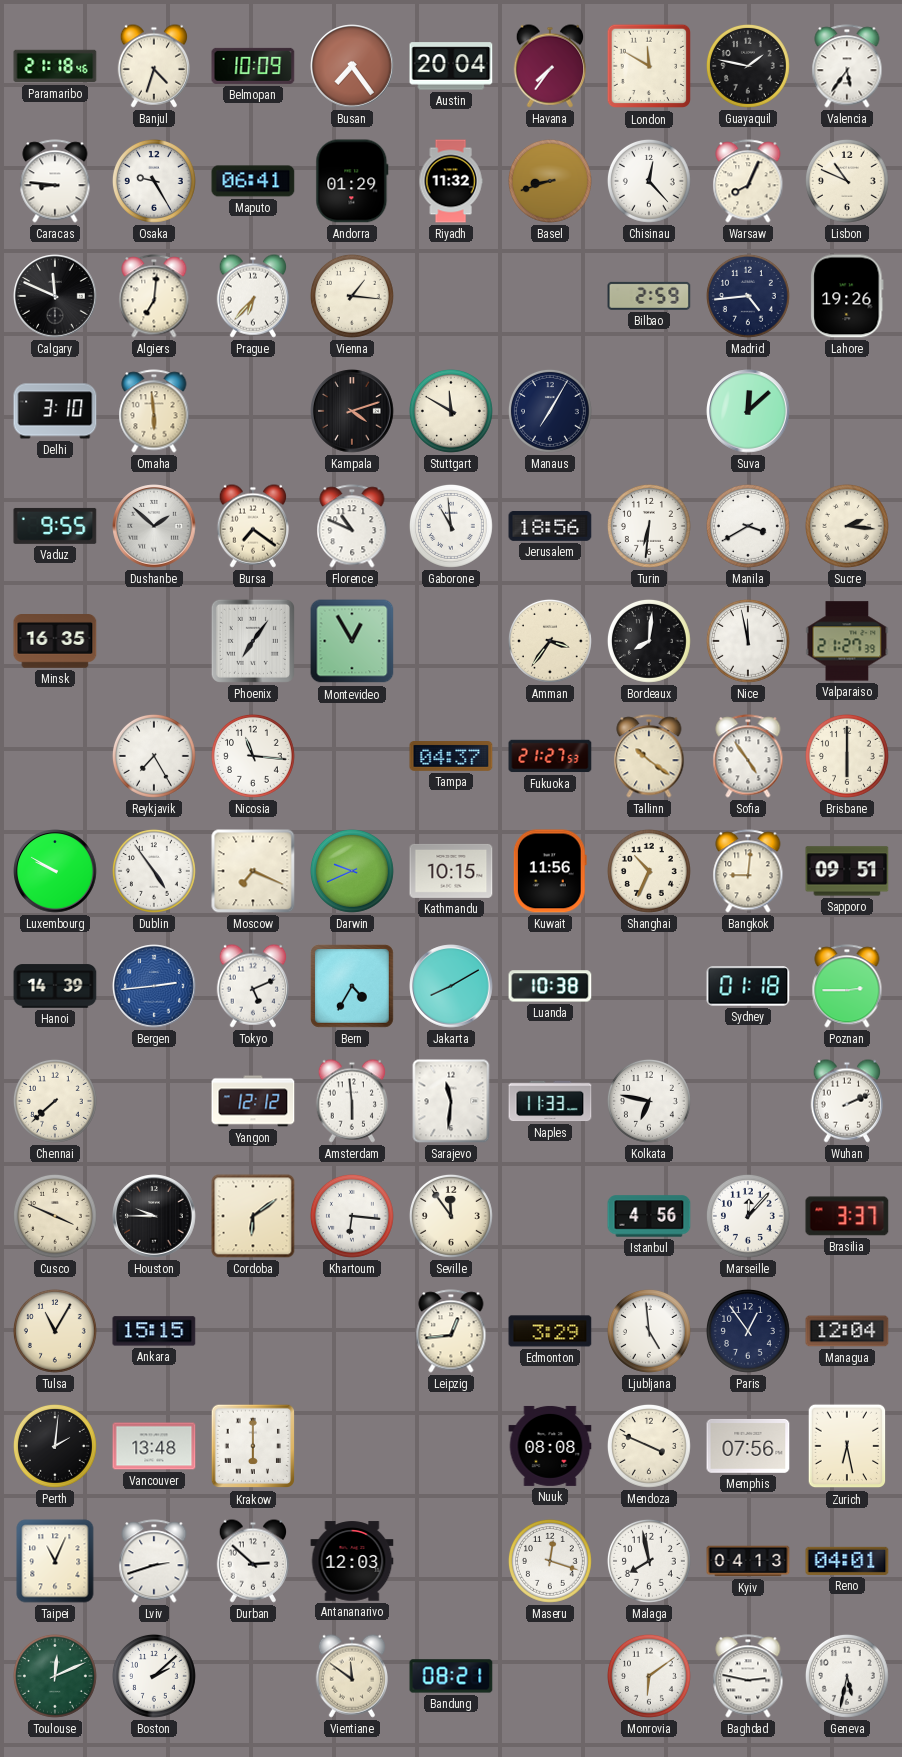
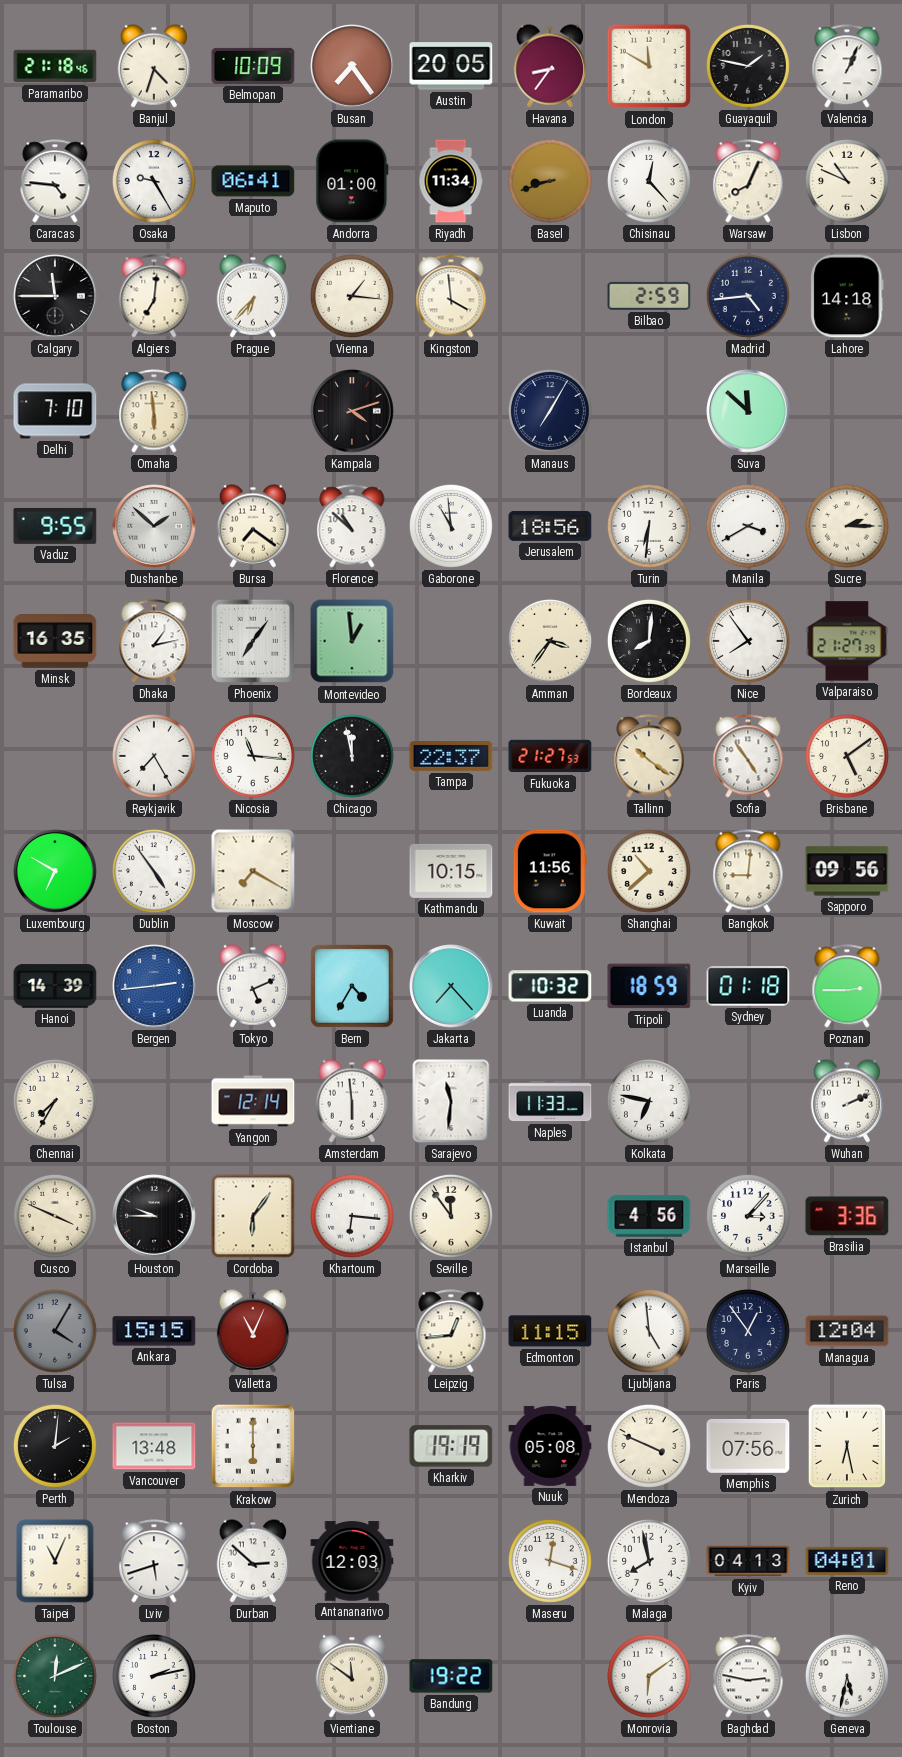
Austin: 20:04 -> 20:05 (451, 66)
Havana: 7:36 -> 8:36 (549, 66)
Valencia: 5:36 -> 1:04 (847, 66)
Caracas: 8:46 -> 4:46 (55, 181)
Andorra: 01:29 -> 01:00 (352, 181)
Riyadh: 11:32 -> 11:34 (451, 181)
Calgary: 11:49 -> 11:45 (55, 296)
Kingston: none -> 3:59 (451, 296)
Lahore: 19:26 -> 14:18 (847, 296)
Delhi: 3:10 -> 7:10 (55, 411)
Stuttgart: 11:50 -> none (451, 411)
Suva: 12:08 -> 11:52 (748, 411)
Florence: 10:49 -> 10:52 (352, 526)
Sucre: 2:16 -> 2:15 (847, 526)
Dhaka: none -> 1:13 (154, 641)
Montevideo: 12:55 -> 12:59 (352, 641)
Nice: 11:58 -> 7:54 (748, 641)
Chicago: none -> 11:58 (352, 756)
Tampa: 04:37 -> 22:37 (451, 757)
Brisbane: 6:00 -> 5:09 (847, 756)
Luxembourg: 9:50 -> 6:50 (55, 871)
Moscow: 7:19 -> 7:20 (253, 871)
Darwin: 9:41 -> none (352, 871)
Shanghai: 10:34 -> 10:38 (649, 871)
Sapporo: 09:51 -> 09:56 (847, 871)
Jakarta: 8:10 -> 7:23 (451, 986)
Luanda: 10:38 -> 10:32 (550, 986)
Tripoli: none -> 18:59 (649, 986)
Chennai: 7:38 -> 7:35 (55, 1101)
Yangon: 12:12 -> 12:14 (253, 1101)
Cordoba: 6:09 -> 6:06 (253, 1216)
Marseille: 12:07 -> 3:07 (748, 1216)
Brasilia: 3:37 -> 3:36 (847, 1216)
Tulsa: 11:05 -> 4:05 (55, 1331)
Tulsa dial: cream -> grey (55, 1331)
Valletta: none -> 11:04 (252, 1331)
Edmonton: 3:29 -> 11:15 (550, 1331)
Kharkiv: none -> 19:19 (451, 1446)
Nuuk: 08:08 -> 05:08 (550, 1446)
Lviv: 2:42 -> 5:42 (154, 1561)
Boston: 2:08 -> 2:13 (154, 1676)
Bandung: 08:21 -> 19:22 (451, 1676)
